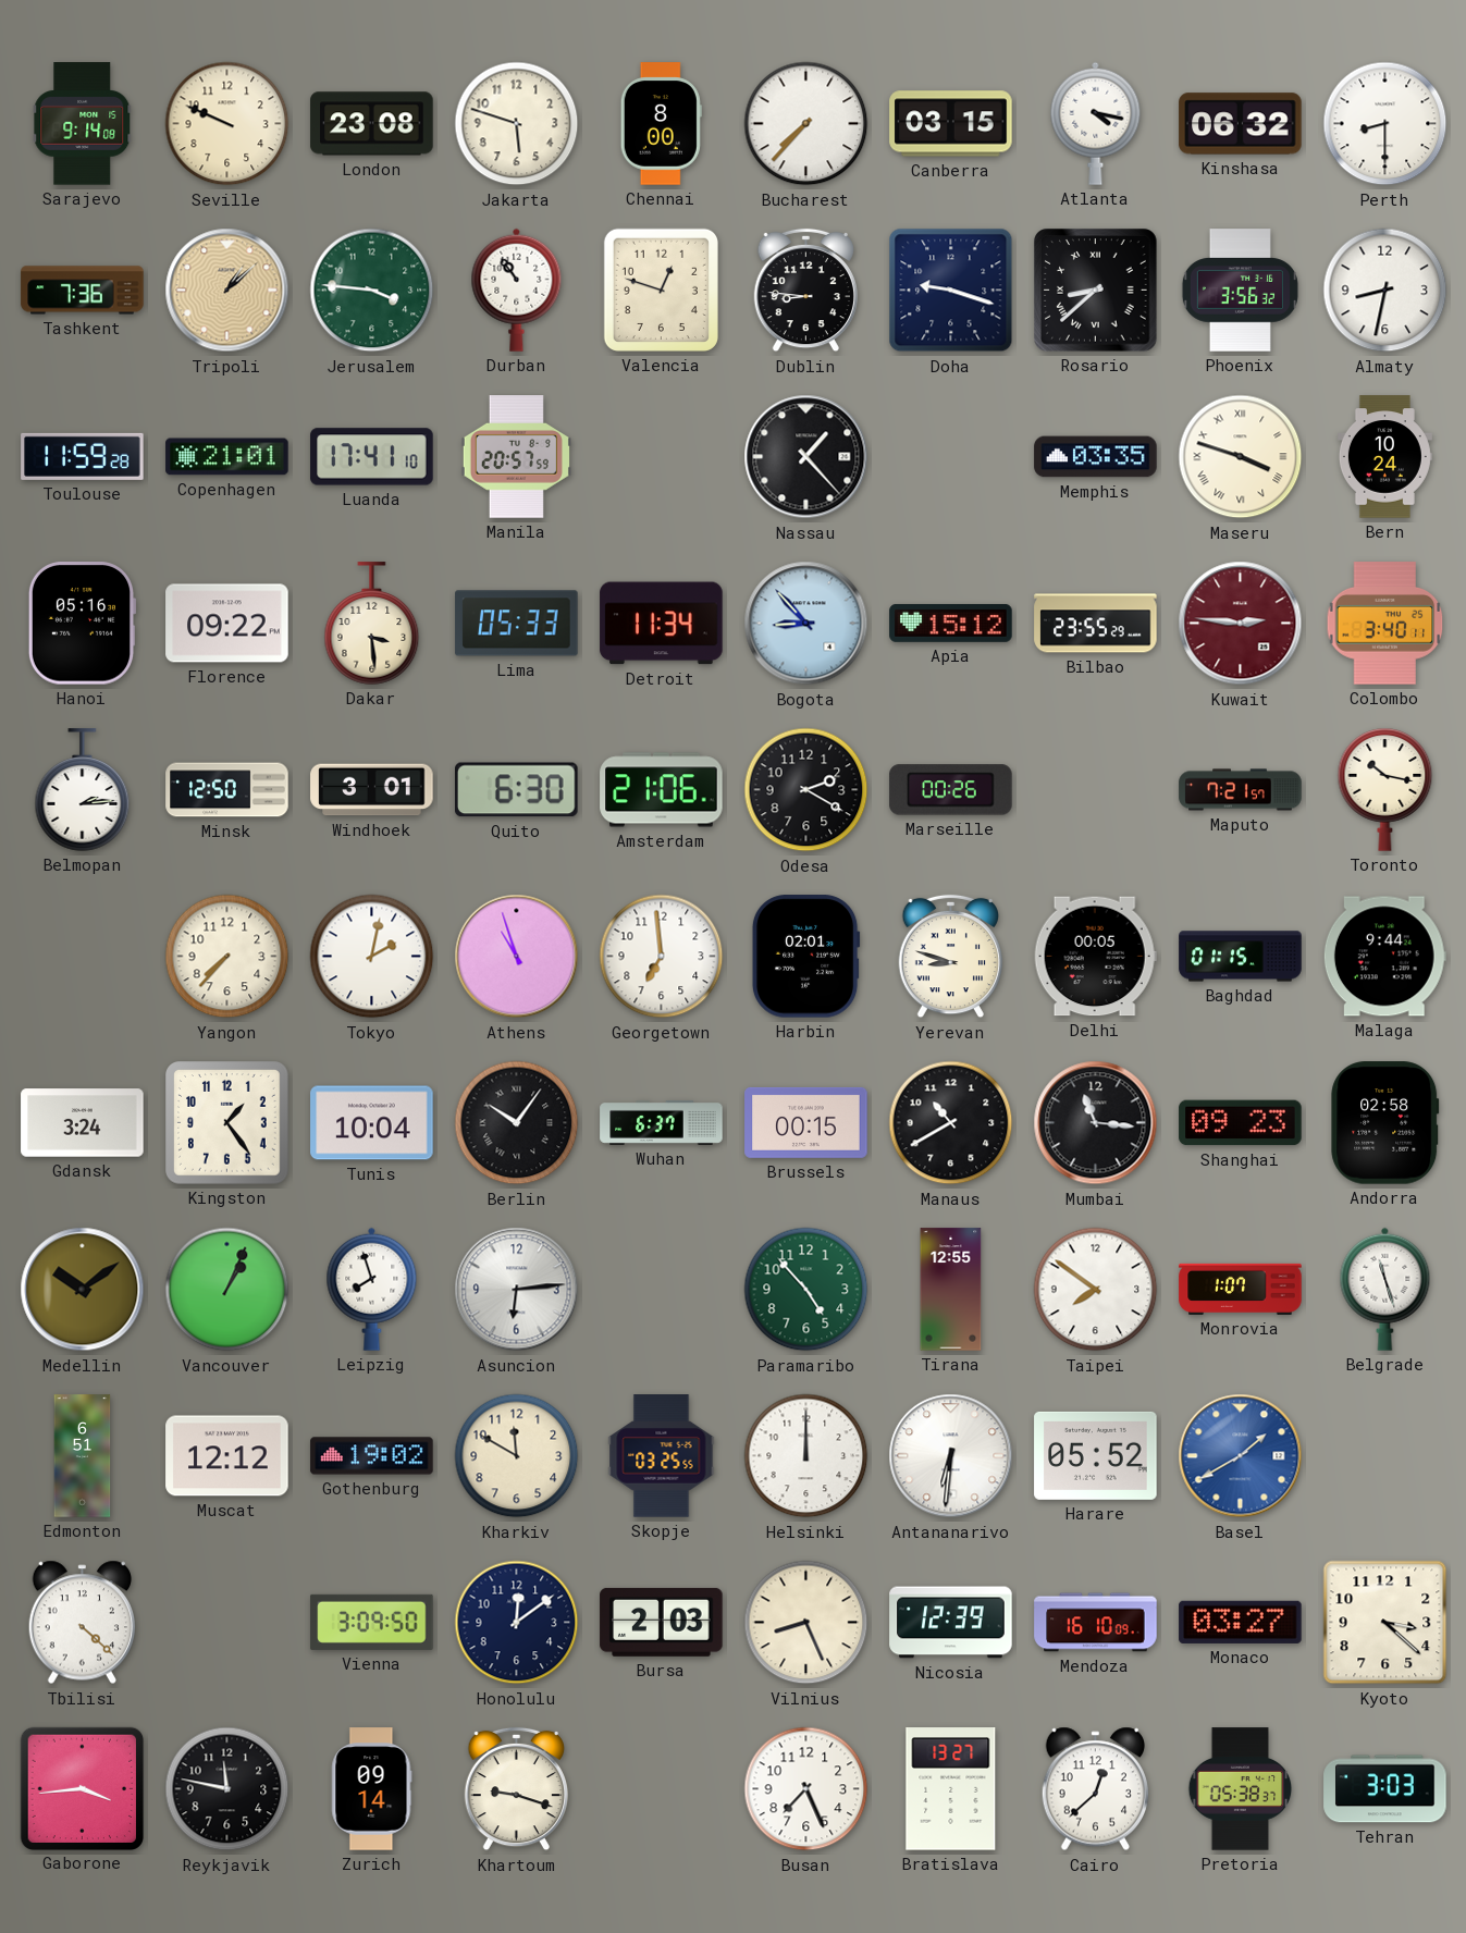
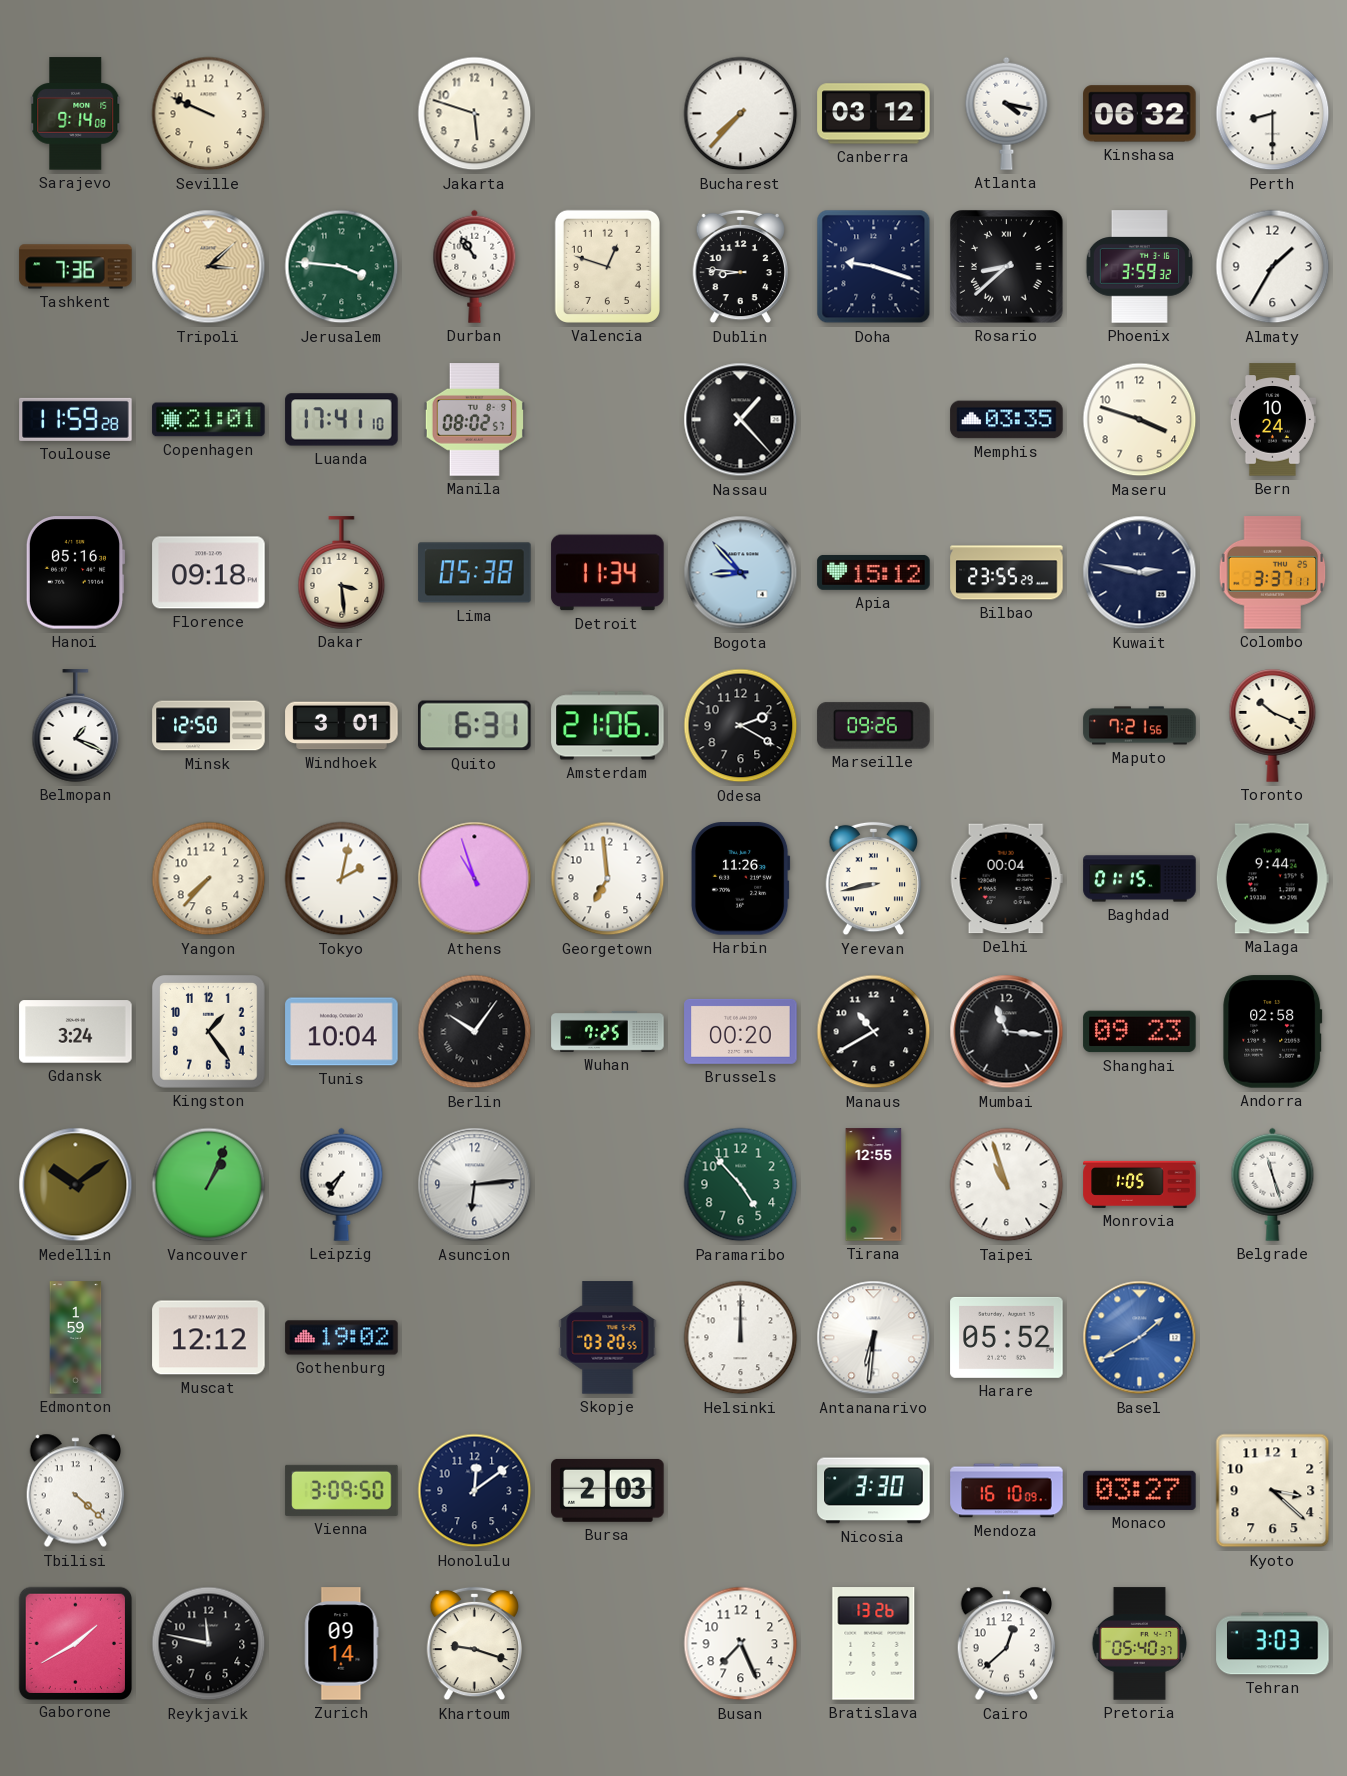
London: 23:08 -> none (372, 124)
Chennai: 8:00 -> none (661, 124)
Canberra: 03:15 -> 03:12 (874, 114)
Tripoli: 1:08 -> 3:08 (209, 267)
Phoenix: 3:56 -> 3:59 (1139, 267)
Almaty: 8:32 -> 1:35 (1273, 267)
Manila: 20:57 -> 08:02 (474, 420)
Maseru numerals: Roman -> Arabic (1140, 420)
Florence: 09:22 -> 09:18 (209, 573)
Lima: 05:33 -> 05:38 (475, 573)
Kuwait: 2:46 -> 2:47 (1140, 573)
Kuwait dial: burgundy -> navy (1140, 573)
Colombo: 3:40 -> 3:37 (1273, 573)
Belmopan: 2:14 -> 1:19 (76, 726)
Quito: 6:30 -> 6:31 (475, 726)
Marseille: 00:26 -> 09:26 (874, 726)
Maputo: 7:21:57 -> 7:21:56 (1140, 726)
Toronto: 10:17 -> 10:19 (1273, 726)
Harbin: 02:01 -> 11:26 (740, 879)
Yerevan: 8:48 -> 8:43 (873, 879)
Delhi: 00:05 -> 00:04 (1006, 879)
Wuhan: 6:37 -> 7:25 (608, 1031)
Brussels: 00:15 -> 00:20 (741, 1031)
Leipzig: 7:57 -> 7:35 (342, 1184)
Taipei: 7:51 -> 10:57 (1007, 1185)
Monrovia: 1:07 -> 1:05 (1140, 1184)
Edmonton: 6:51 -> 1:59 (76, 1338)
Kharkiv: 11:50 -> none (517, 1456)
Skopje: 03:25 -> 03:20 (608, 1338)
Vilnius: 8:26 -> none (806, 1623)
Nicosia: 12:39 -> 3:30 (874, 1491)
Gaborone: 3:44 -> 1:40 (75, 1643)
Bratislava: 13:27 -> 13:26 (874, 1644)
Pretoria: 05:38 -> 05:40 (1140, 1644)
